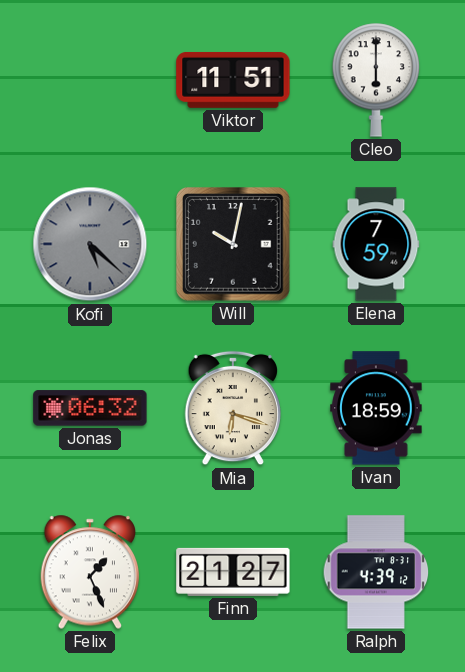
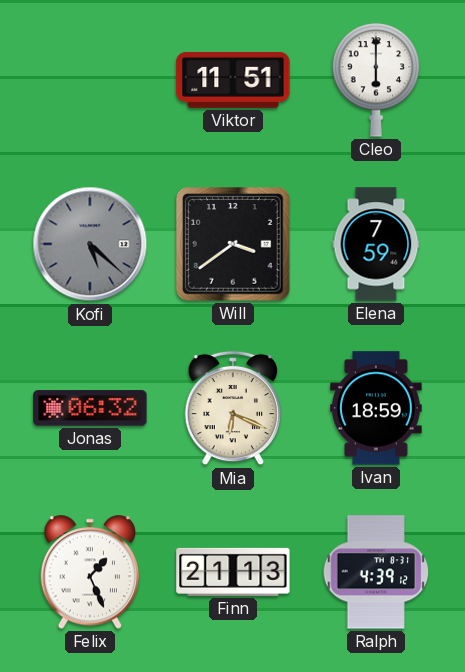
Will: 10:02 -> 3:39 (234, 245)
Mia: 6:18 -> 6:19 (232, 408)
Finn: 21:27 -> 21:13 (233, 572)
